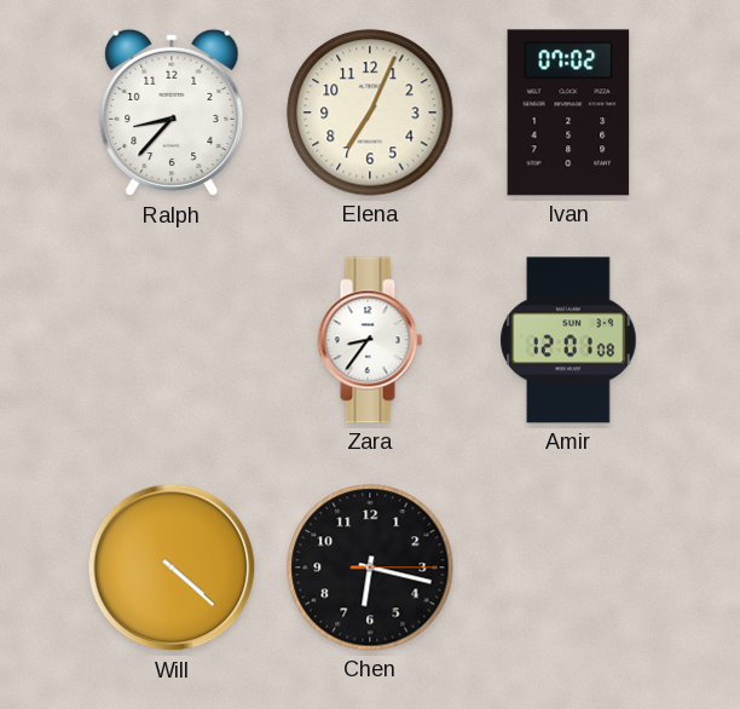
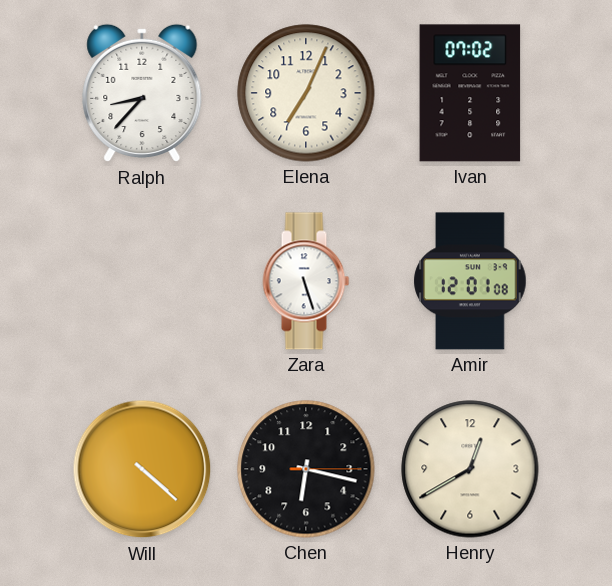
Zara: 8:36 -> 5:27 (306, 281)
Henry: none -> 12:40 (470, 469)
